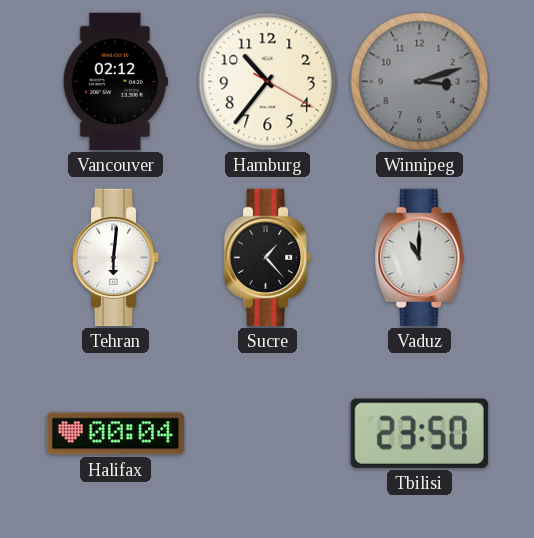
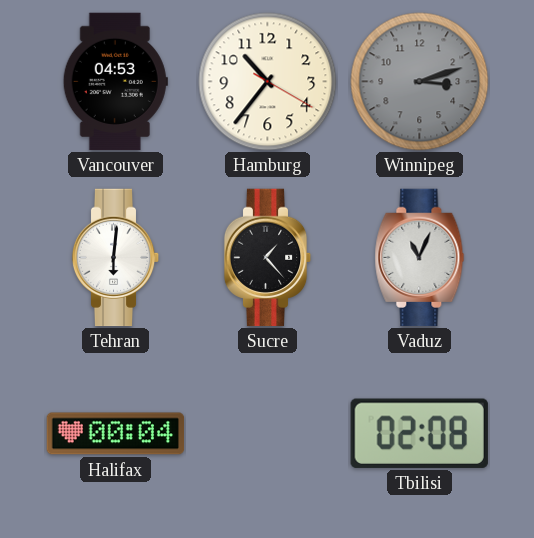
Vancouver: 02:12 -> 04:53 (115, 82)
Vaduz: 11:00 -> 11:04 (420, 258)
Tbilisi: 23:50 -> 02:08 (419, 433)
